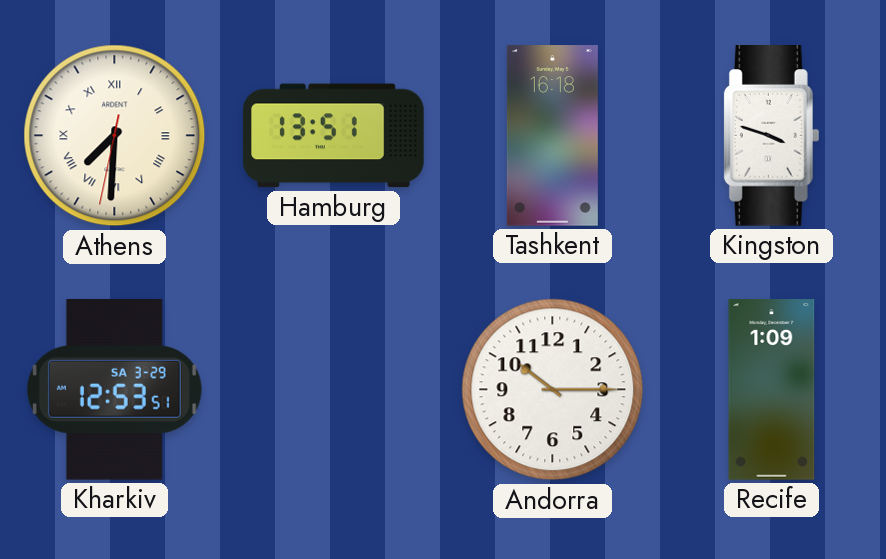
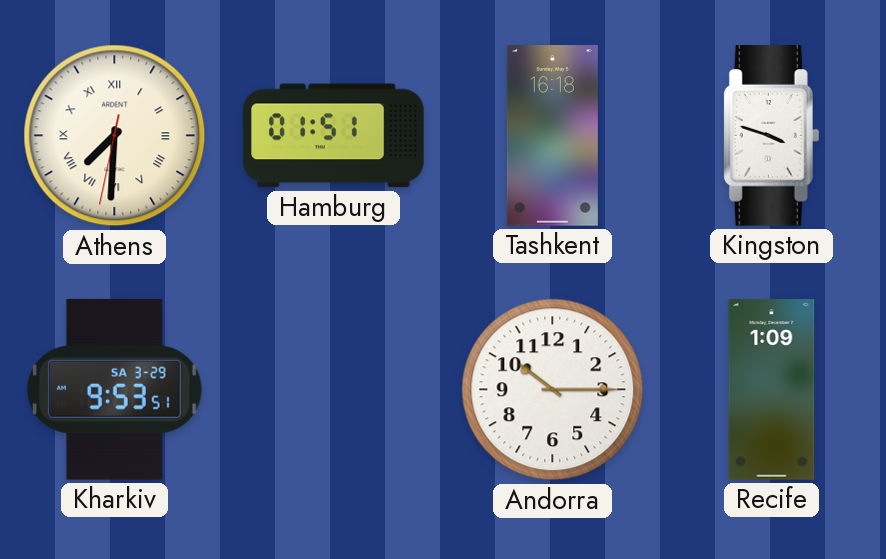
Hamburg: 13:51 -> 01:51 (334, 136)
Kharkiv: 12:53 -> 9:53 (114, 389)
